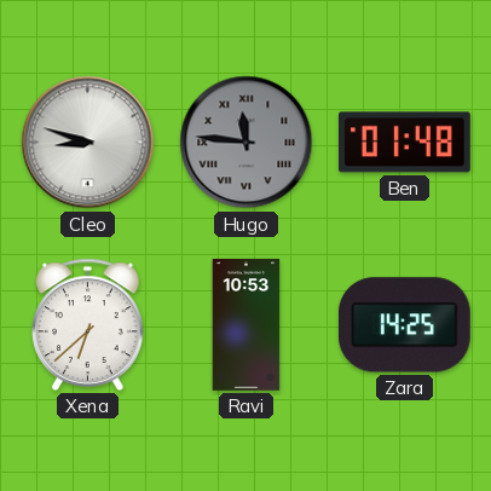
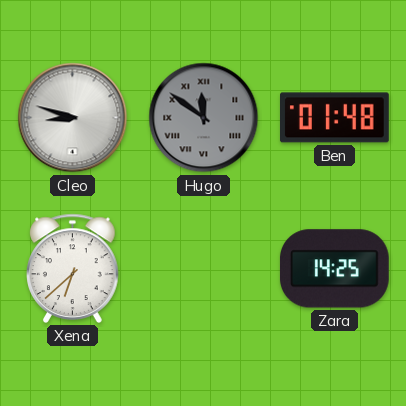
Hugo: 11:46 -> 11:51 (204, 118)
Ravi: 10:53 -> none (247, 325)
